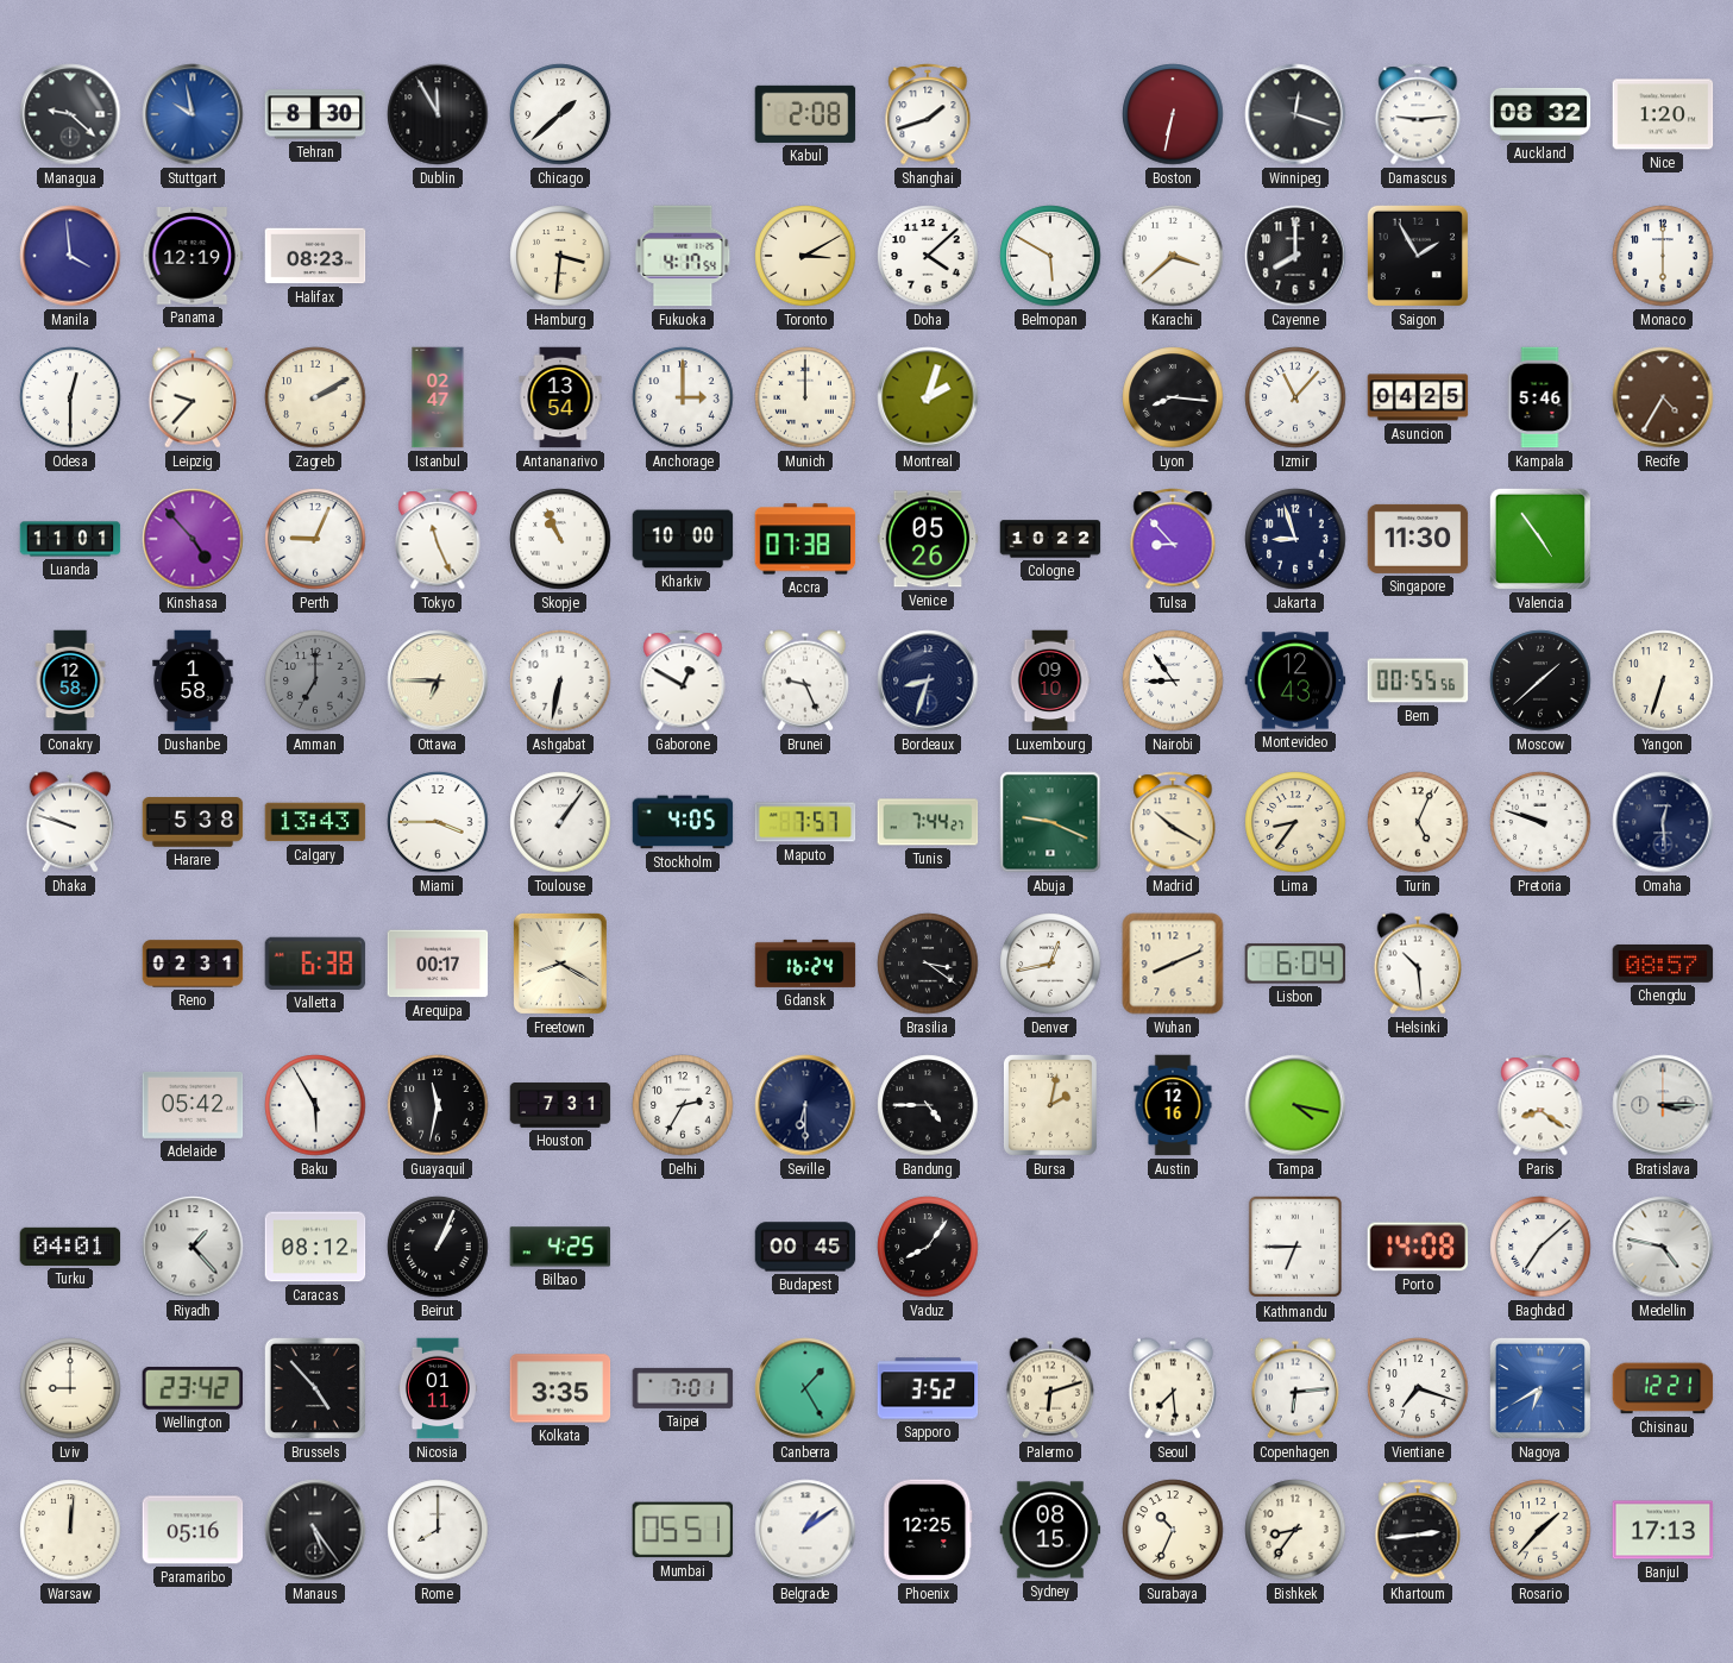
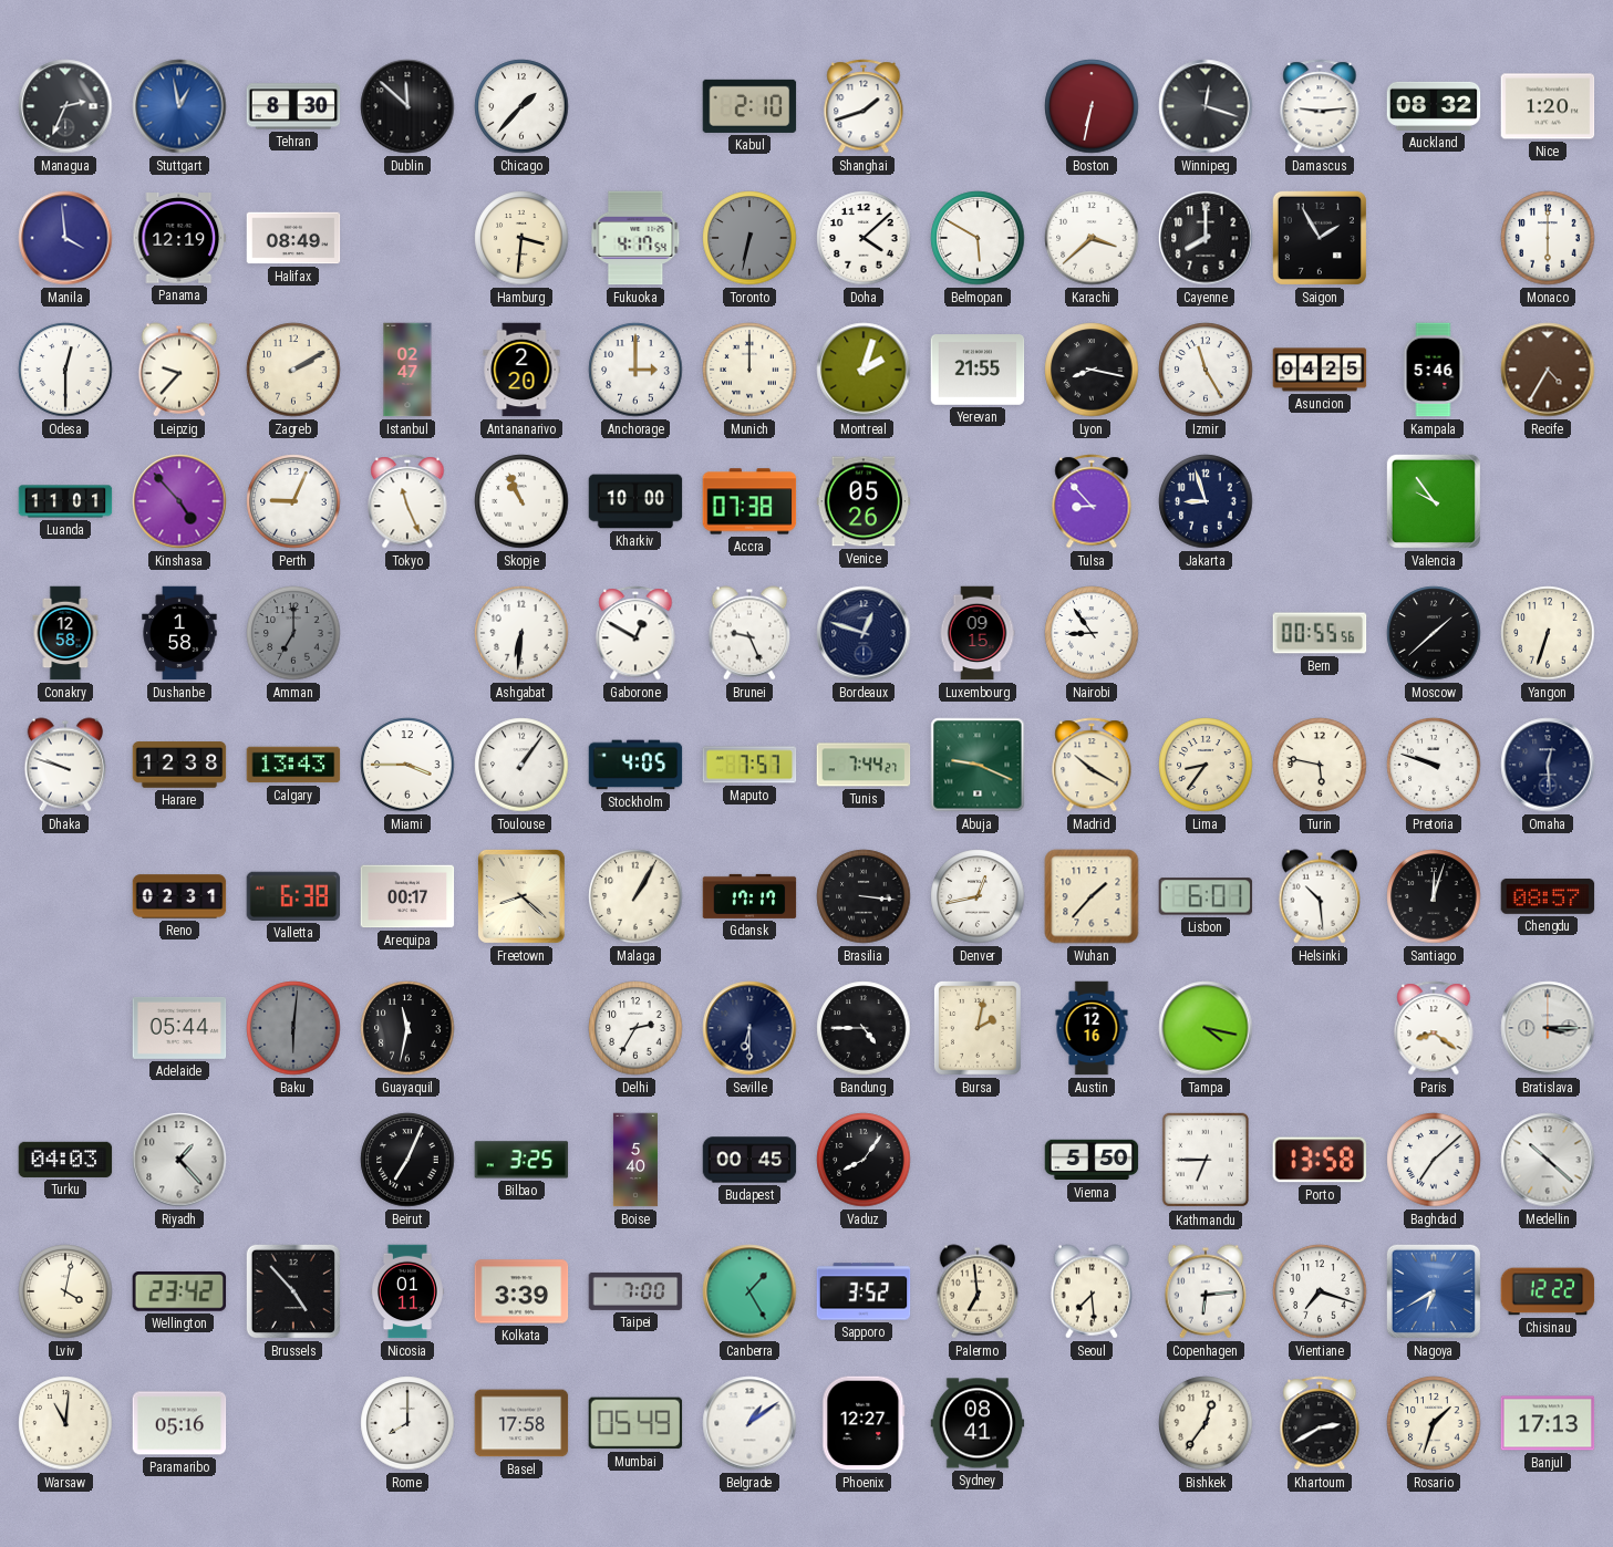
Managua: 9:22 -> 2:34 (65, 106)
Stuttgart: 9:58 -> 12:58 (179, 106)
Dublin: 11:55 -> 11:52 (407, 106)
Chicago: 1:38 -> 1:37 (521, 106)
Kabul: 2:08 -> 2:10 (749, 106)
Halifax: 08:23 -> 08:49 (293, 238)
Toronto: 3:10 -> 6:32 (749, 238)
Toronto dial: cream -> grey (749, 238)
Antananarivo: 13:54 -> 2:20 (521, 370)
Yerevan: none -> 21:55 (978, 370)
Lyon: 8:16 -> 8:17 (1092, 370)
Izmir: 11:07 -> 11:25 (1206, 370)
Cologne: 10:22 -> none (1050, 539)
Singapore: 11:30 -> none (1418, 539)
Valencia: 4:54 -> 9:54 (1434, 501)
Ottawa: 6:45 -> none (438, 680)
Ashgabat: 6:32 -> 6:31 (521, 633)
Bordeaux: 8:33 -> 12:48 (864, 633)
Luxembourg: 09:10 -> 09:15 (978, 633)
Montevideo: 12:43 -> none (1295, 680)
Harare: 5:38 -> 12:38 (179, 765)
Turin: 5:04 -> 5:47 (1320, 765)
Freetown: 8:20 -> 8:22 (521, 896)
Malaga: none -> 1:05 (635, 896)
Gdansk: 16:24 -> 17:17 (749, 896)
Brasilia: 3:21 -> 3:16 (864, 896)
Wuhan: 8:11 -> 1:37 (1092, 896)
Lisbon: 6:04 -> 6:01 (1206, 896)
Santiago: none -> 12:03 (1434, 896)
Adelaide: 05:42 -> 05:44 (179, 1028)
Baku: 5:55 -> 6:01 (293, 1028)
Baku dial: white -> grey (293, 1028)
Houston: 7:31 -> none (560, 1105)
Turku: 04:01 -> 04:03 (65, 1160)
Caracas: 08:12 -> none (315, 1247)
Beirut: 1:04 -> 7:04 (407, 1160)
Bilbao: 4:25 -> 3:25 (521, 1160)
Boise: none -> 5:40 (635, 1160)
Vienna: none -> 5:50 (1092, 1160)
Porto: 14:08 -> 13:58 (1320, 1160)
Medellin: 4:47 -> 10:22 (1548, 1160)
Lviv: 9:00 -> 4:02 (65, 1291)
Kolkata: 3:35 -> 3:39 (521, 1291)
Taipei: 7:01 -> 7:00 (635, 1291)
Palermo: 6:12 -> 6:59 (978, 1291)
Chisinau: 12:21 -> 12:22 (1548, 1291)
Warsaw: 12:01 -> 11:01 (65, 1423)
Manaus: 5:24 -> none (315, 1530)
Basel: none -> 17:58 (521, 1423)
Mumbai: 05:51 -> 05:49 (635, 1423)
Phoenix: 12:25 -> 12:27 (864, 1423)
Sydney: 08:15 -> 08:41 (978, 1423)
Surabaya: 10:34 -> none (1173, 1530)
Bishkek: 8:36 -> 12:36 (1206, 1423)
Khartoum: 2:44 -> 2:40 (1320, 1423)
Rosario: 1:37 -> 1:33 (1434, 1423)
